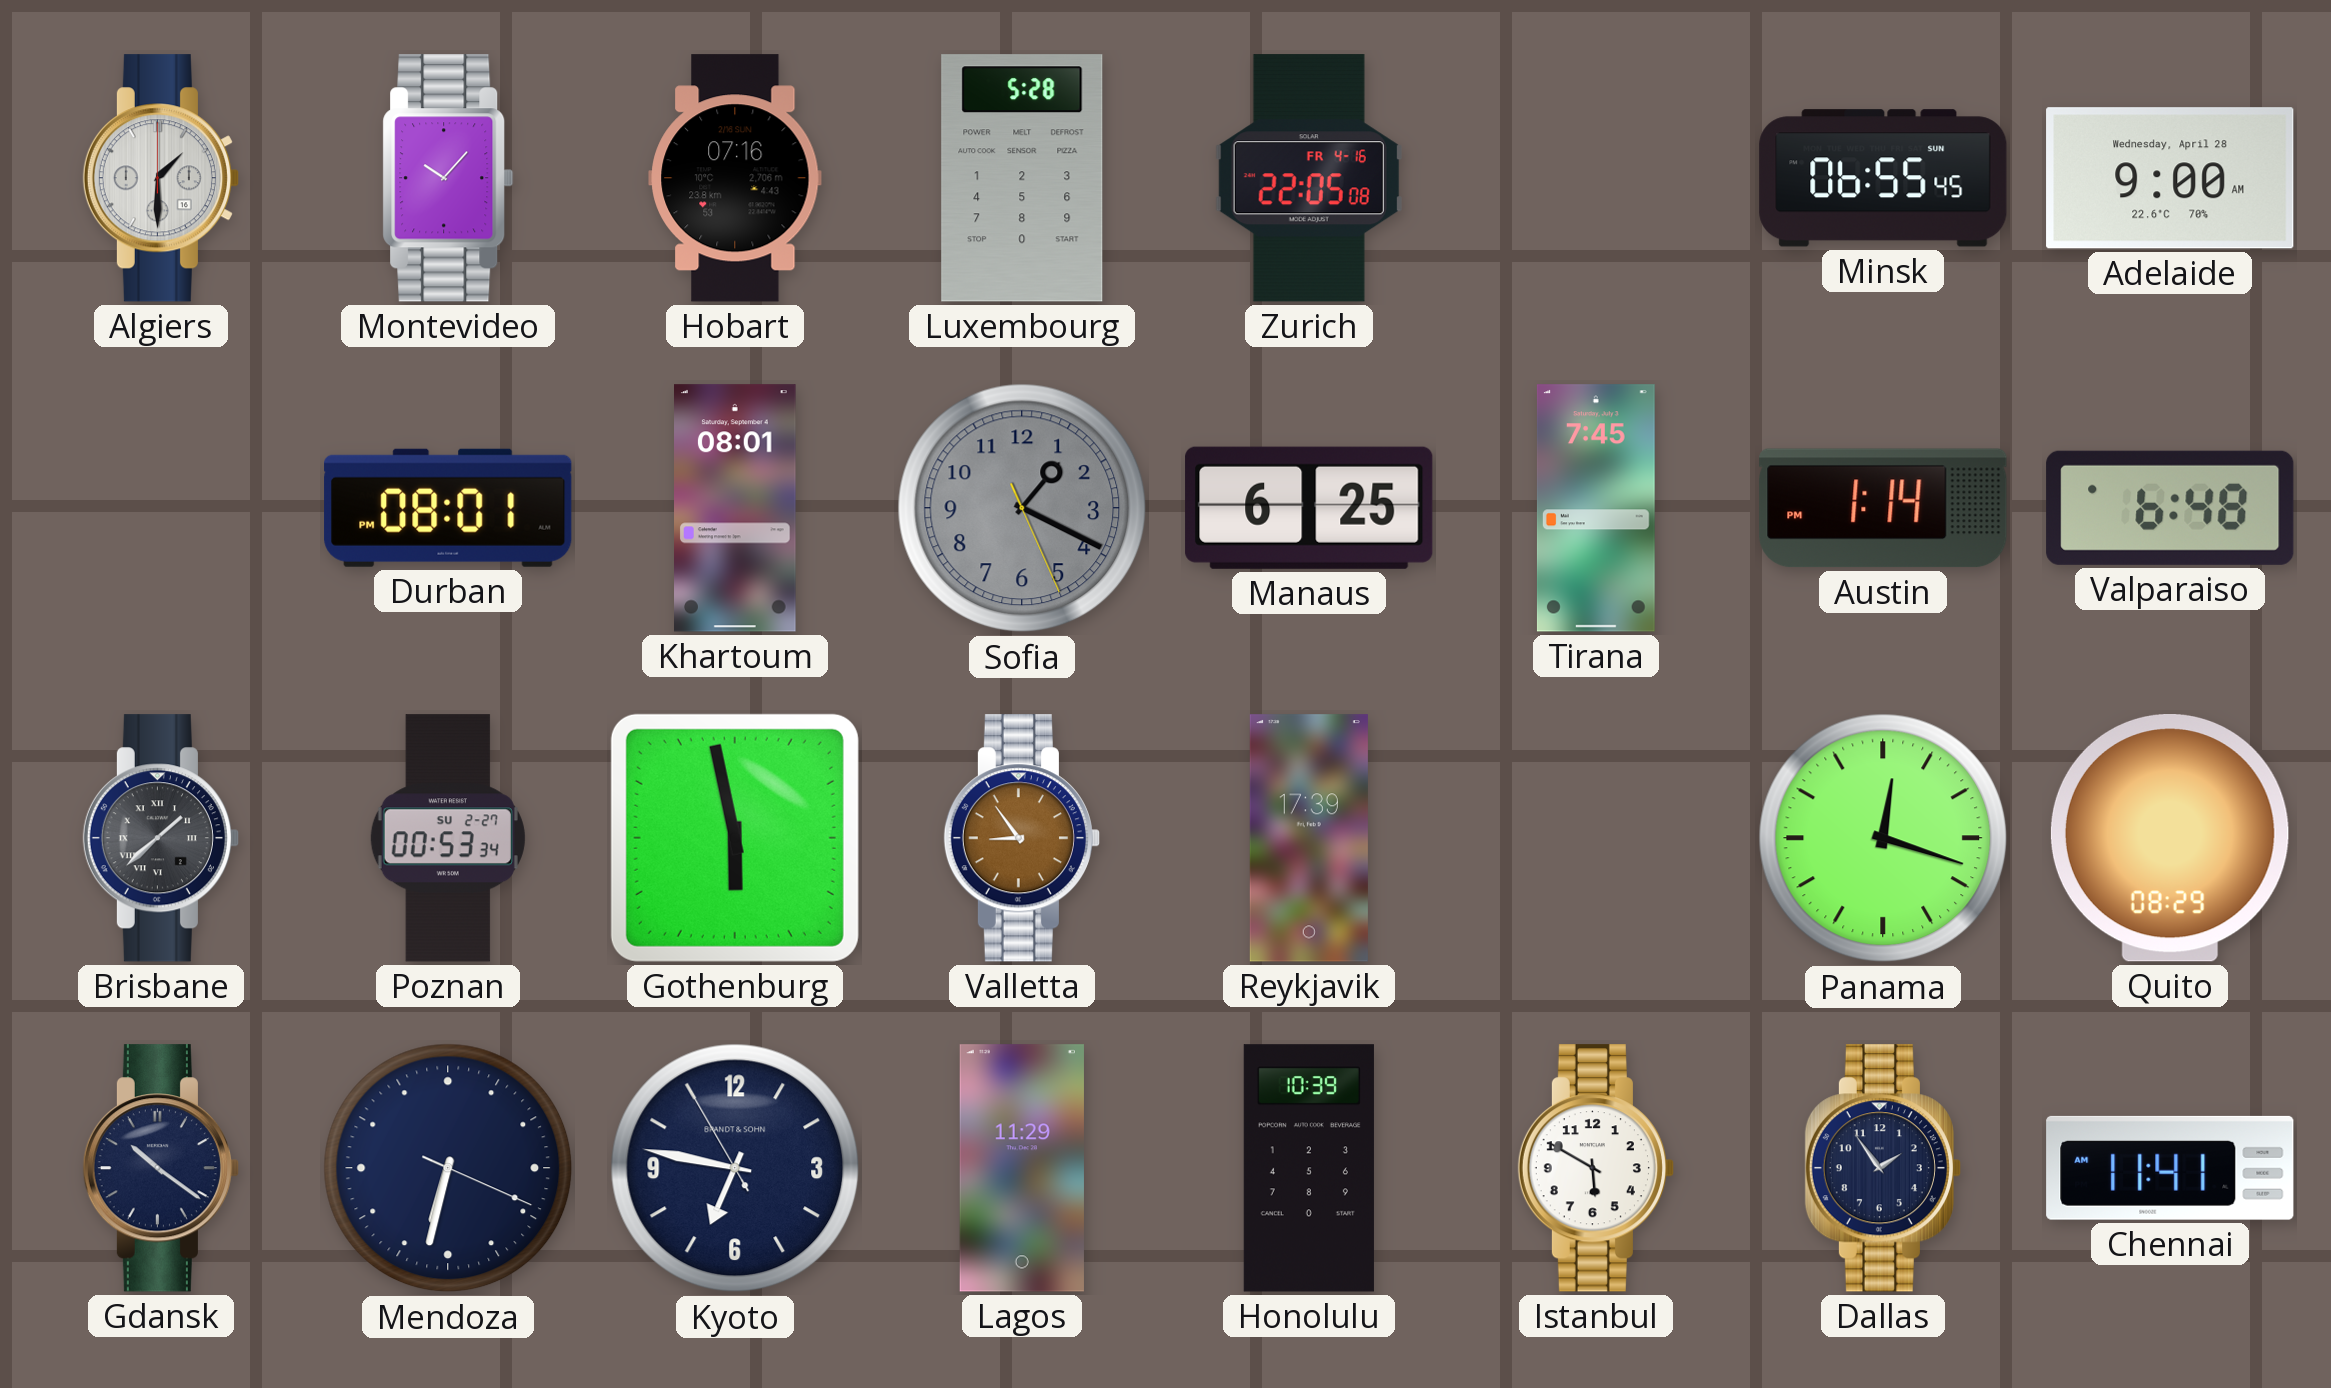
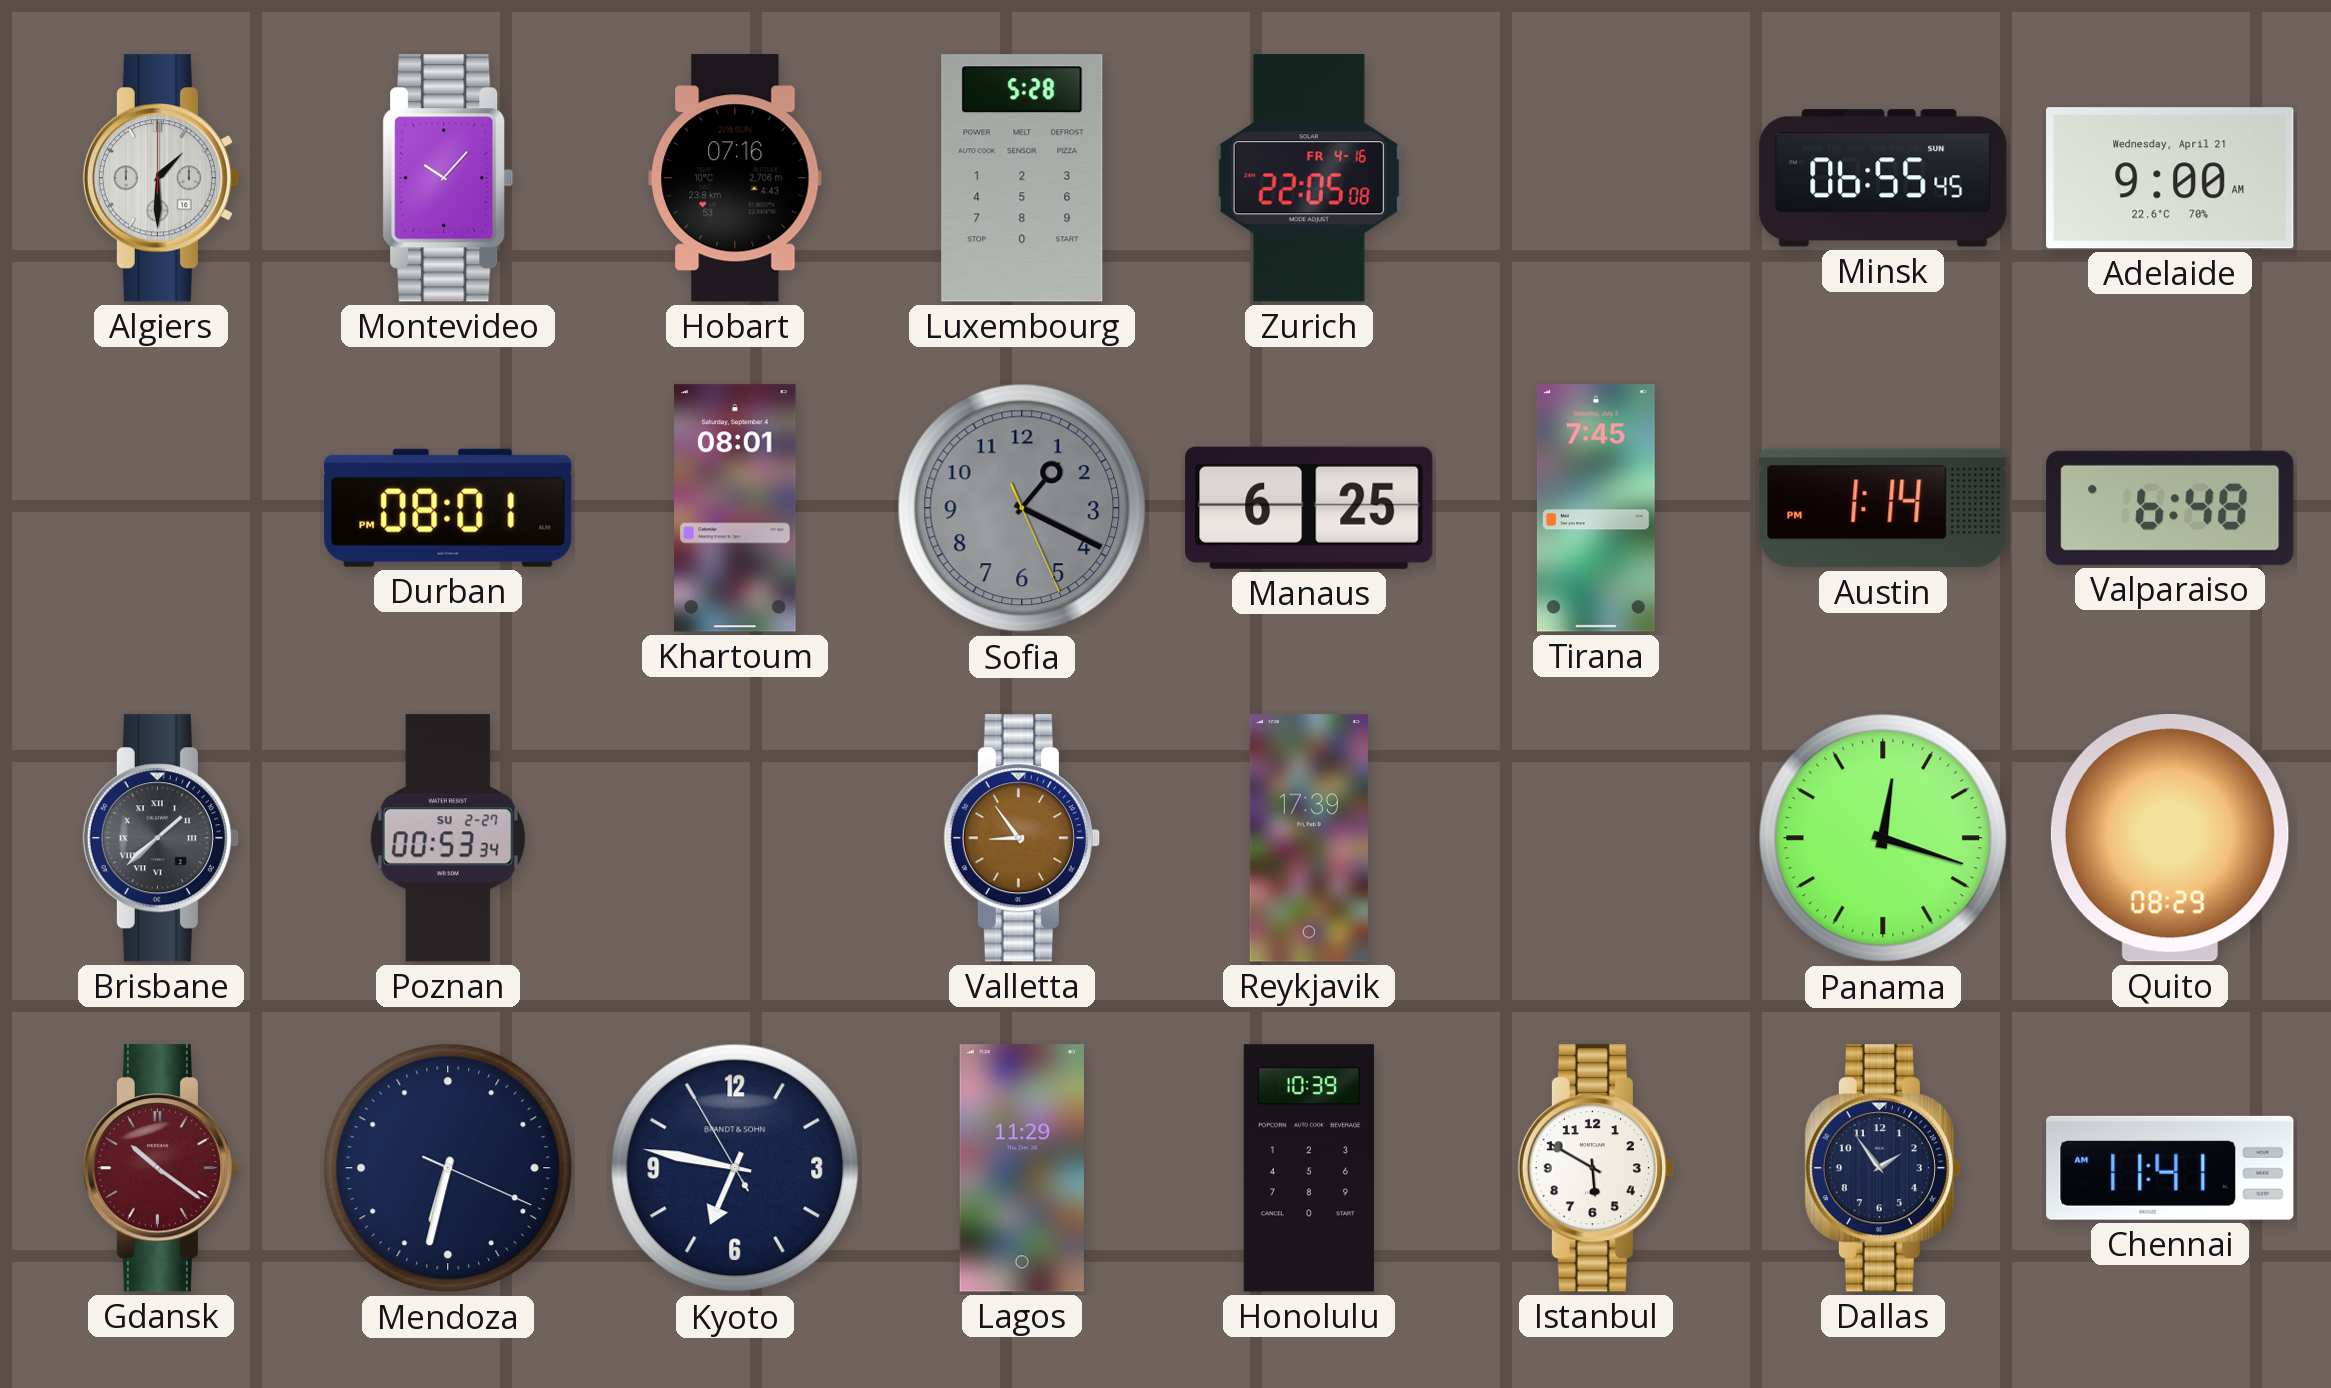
Adelaide date: Wednesday, April 28 -> Wednesday, April 21 (2170, 178)
Gothenburg: 5:58 -> none (735, 838)
Gdansk dial: navy -> burgundy (161, 1168)
